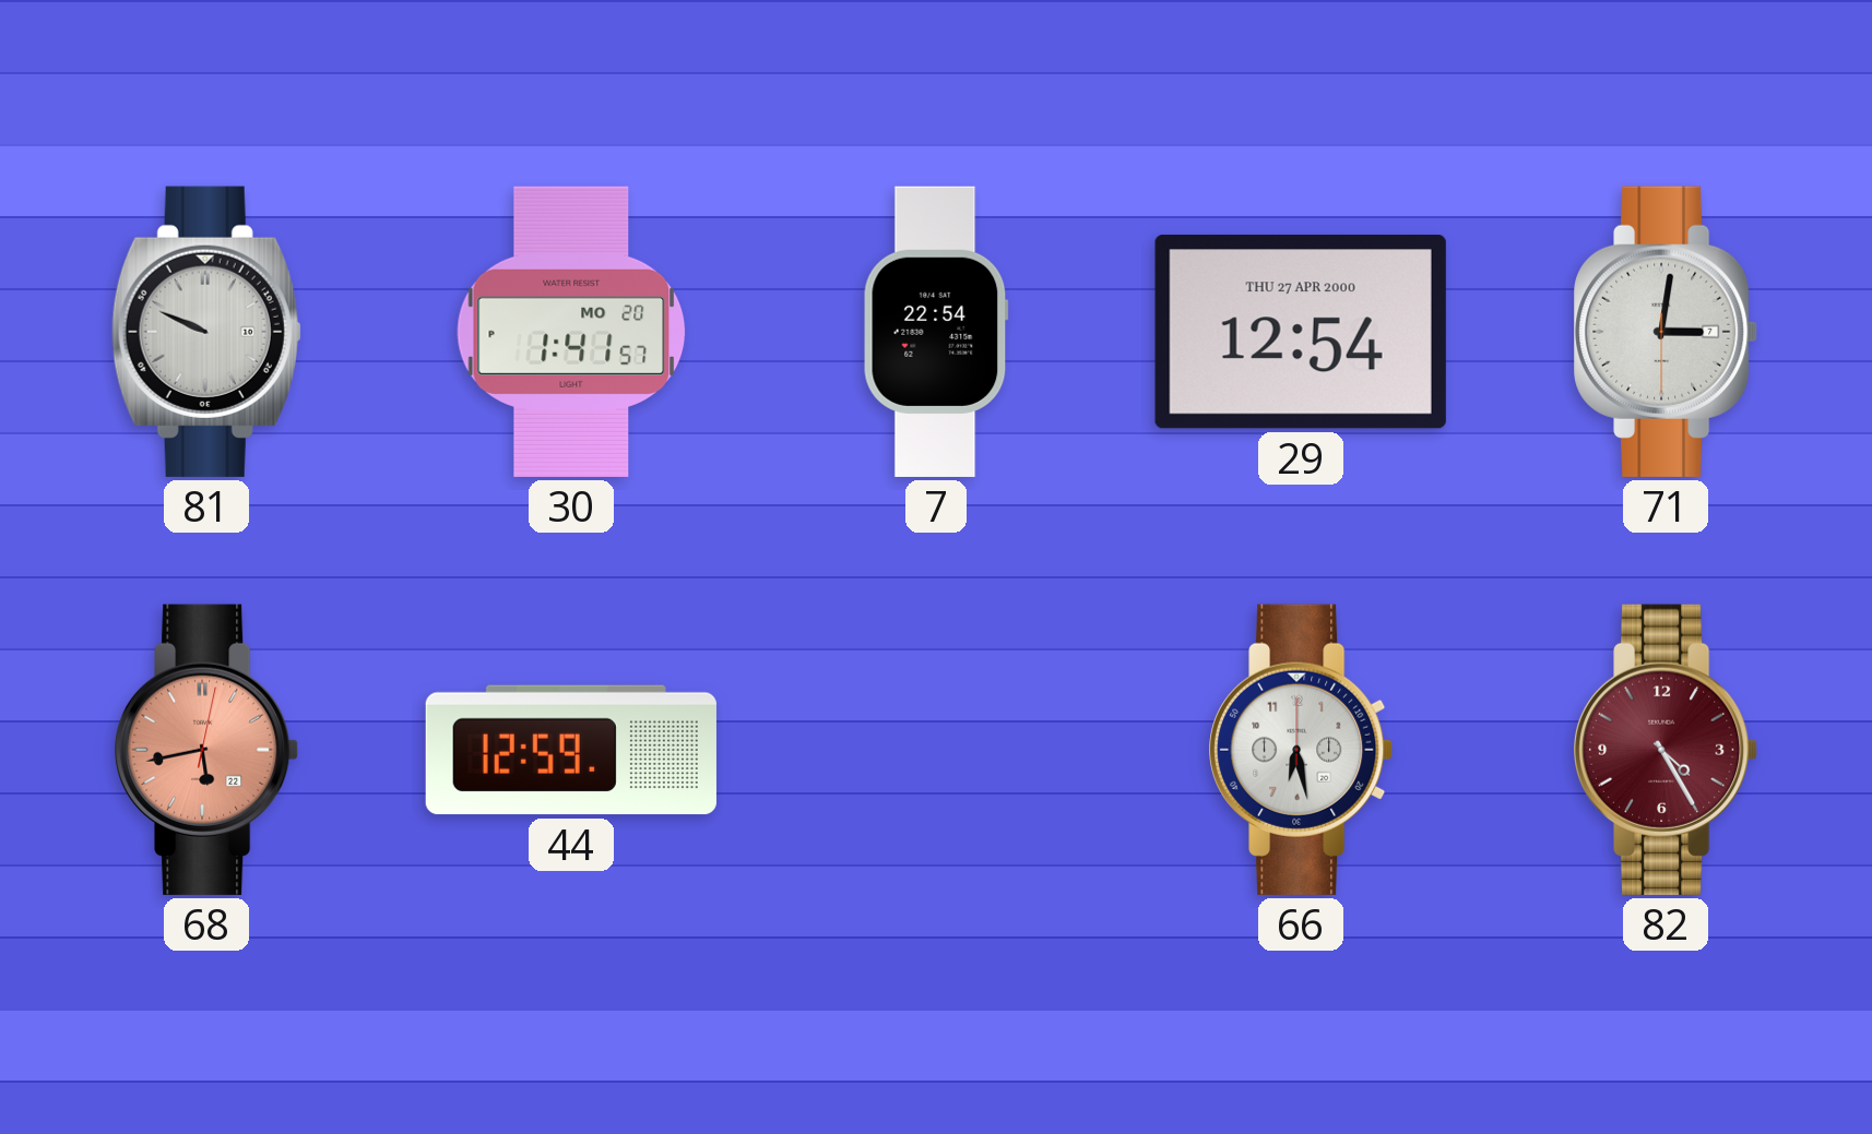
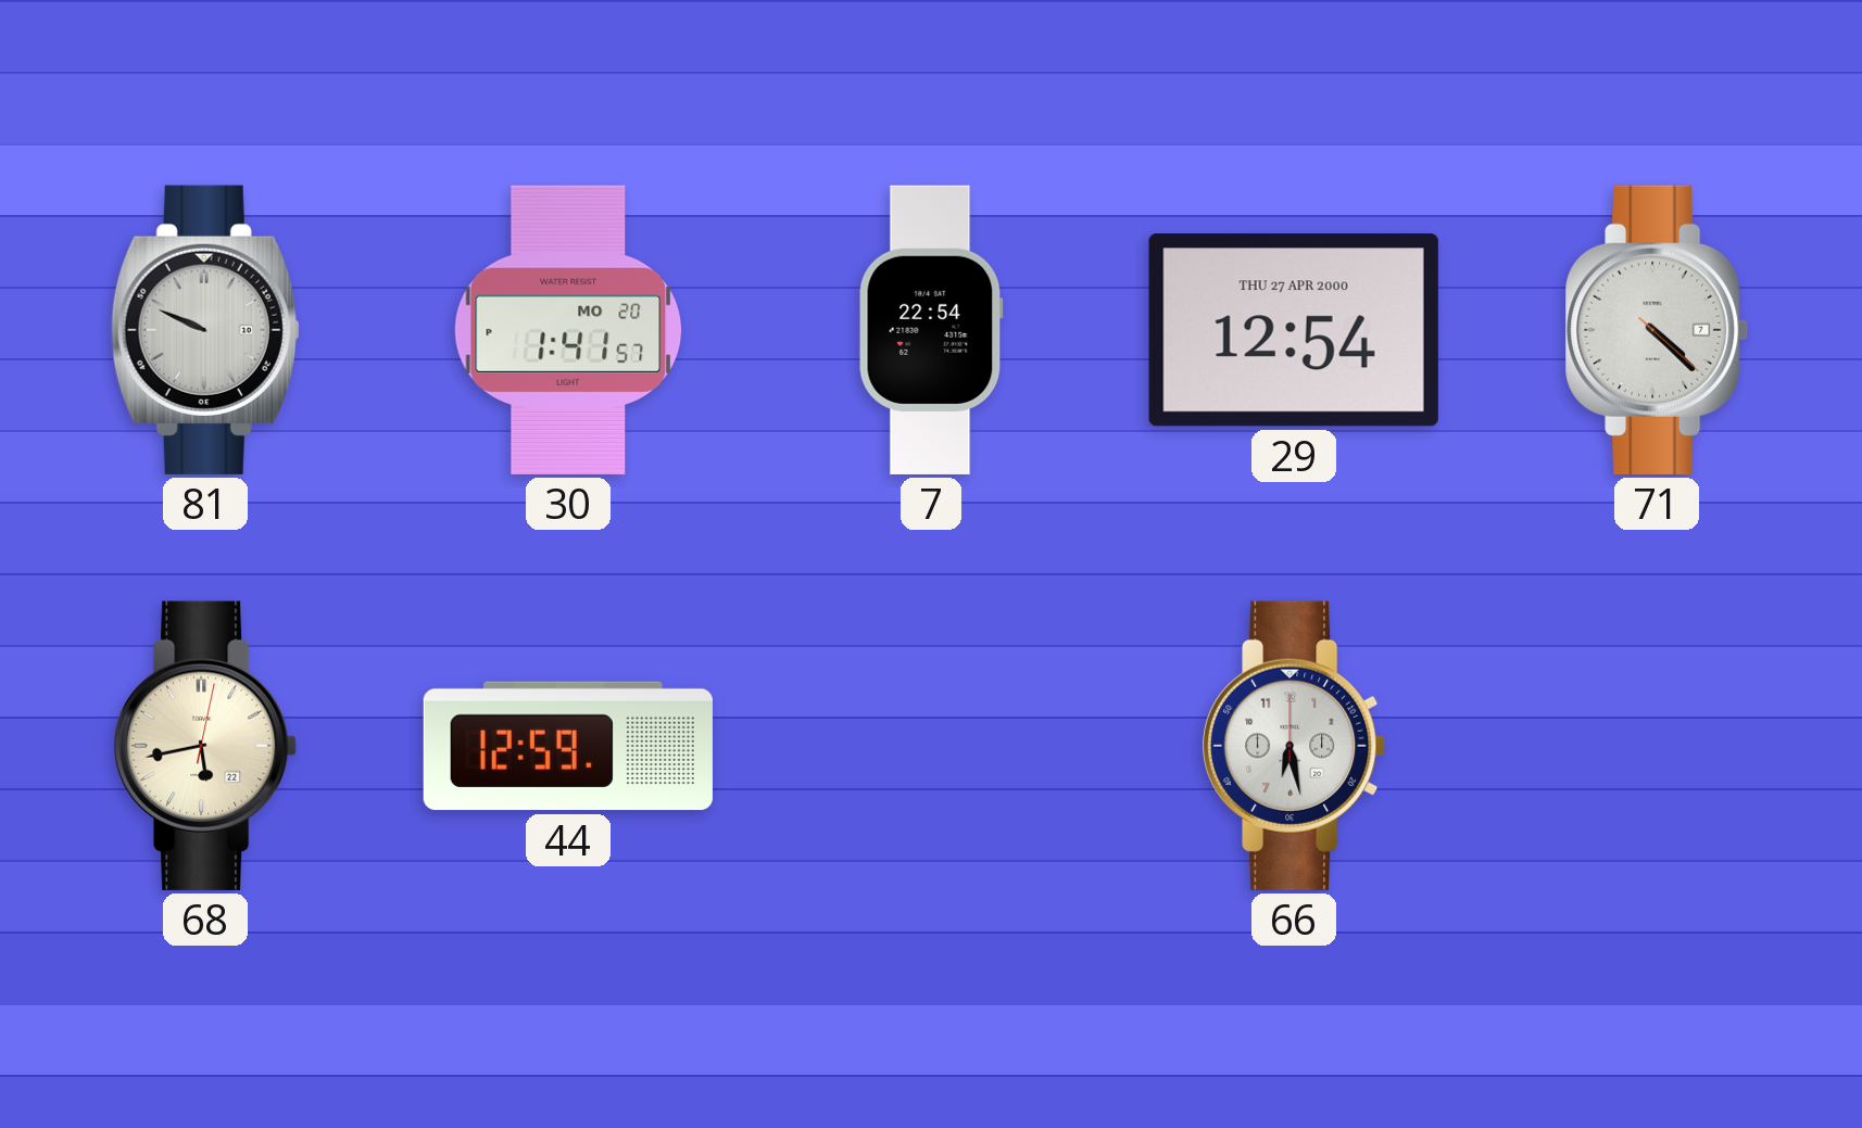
71: 3:01 -> 4:22 (1658, 330)
68 dial: salmon -> cream (206, 746)
82: 4:25 -> none (1667, 750)
